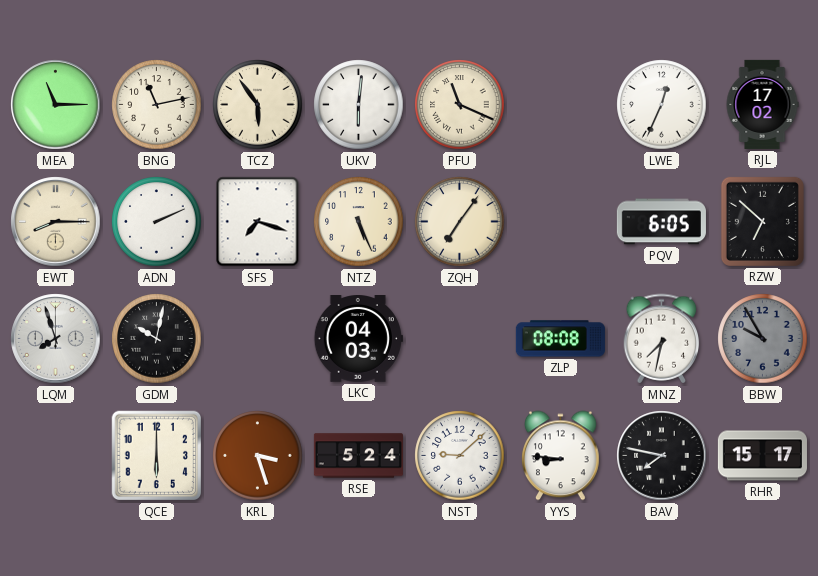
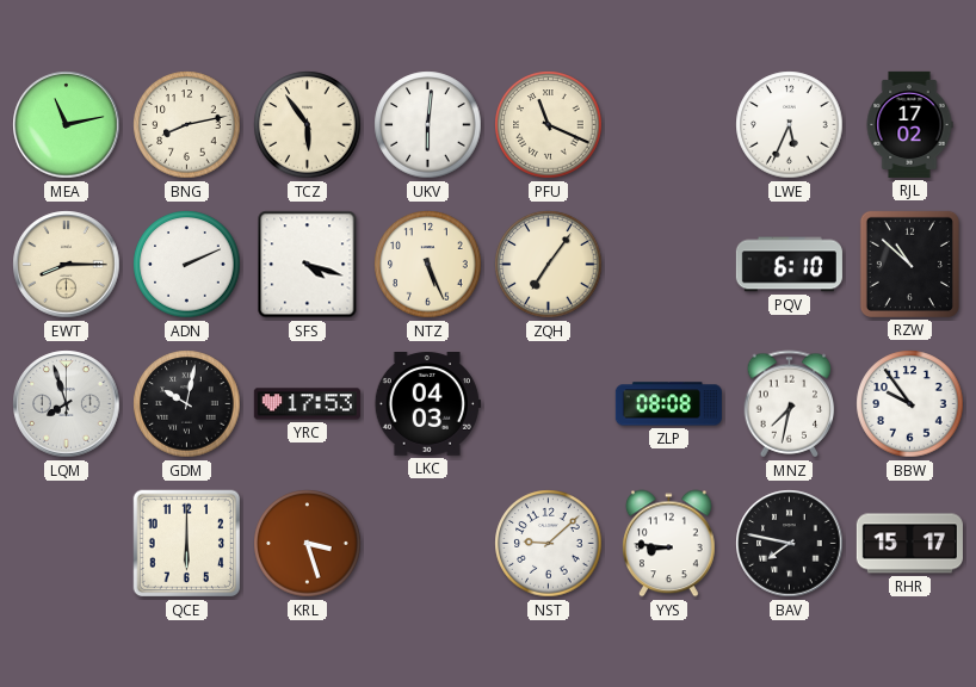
MEA: 11:15 -> 11:13 (67, 125)
BNG: 11:13 -> 8:13 (187, 125)
LWE: 12:34 -> 5:34 (790, 125)
SFS: 7:18 -> 4:18 (308, 265)
PQV: 6:05 -> 6:10 (789, 265)
RZW: 6:52 -> 10:52 (909, 264)
YRC: none -> 17:53 (307, 404)
BBW: 9:55 -> 9:54 (910, 404)
BBW dial: grey -> white (910, 404)
RSE: 5:24 -> none (358, 456)
